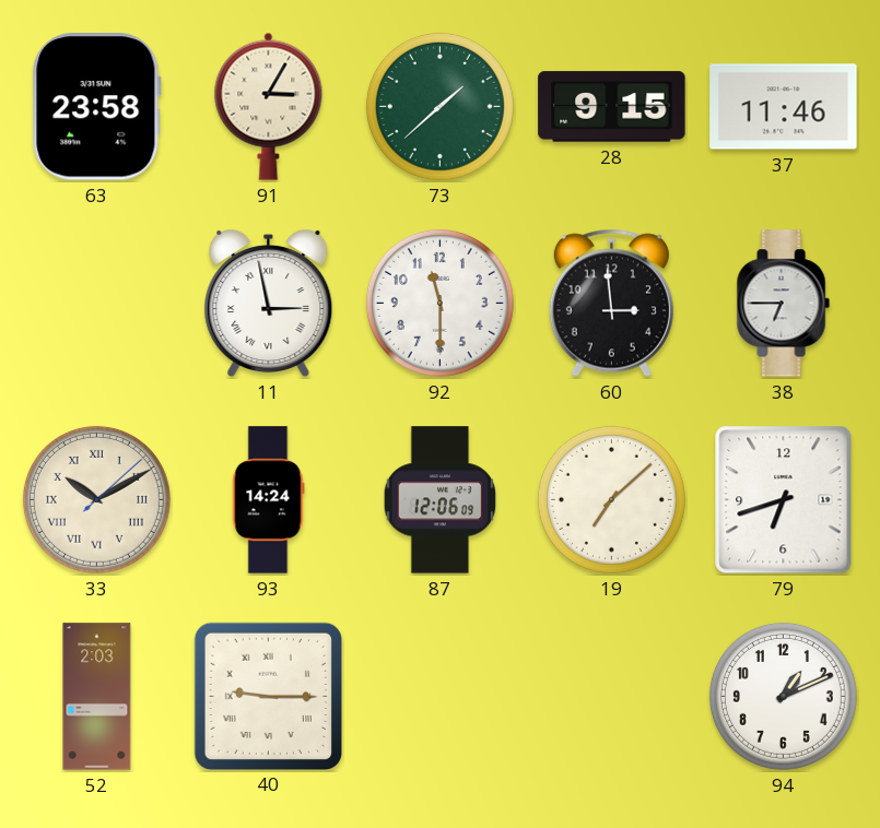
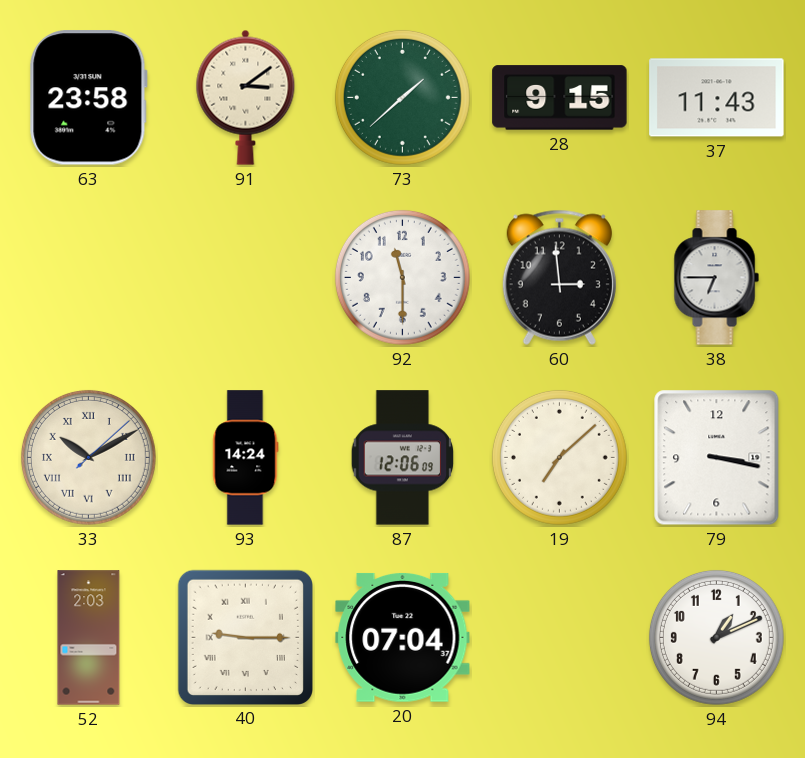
91: 3:05 -> 3:09 (246, 97)
37: 11:46 -> 11:43 (717, 98)
11: 2:58 -> none (269, 304)
79: 6:42 -> 3:17 (717, 458)
20: none -> 07:04 (403, 637)
